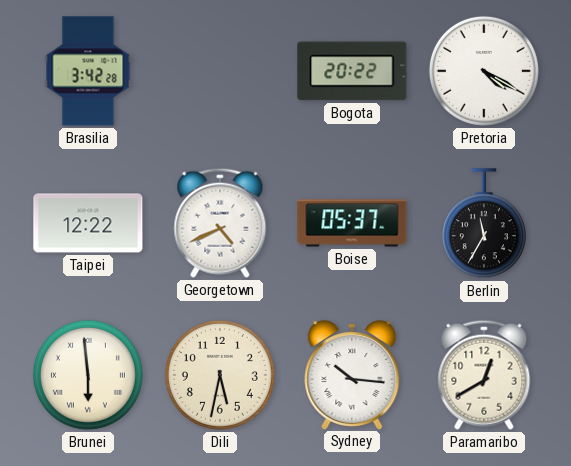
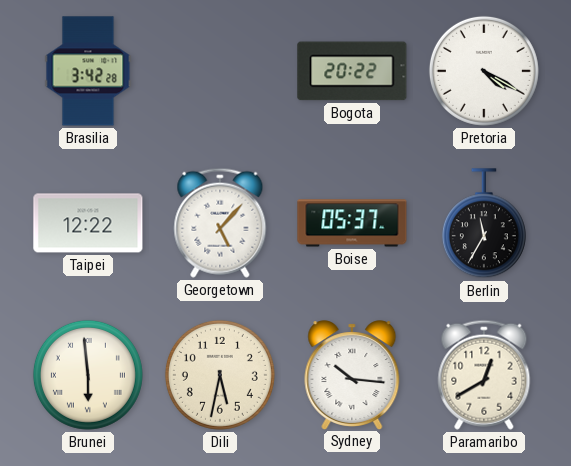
Georgetown: 4:41 -> 5:07 (220, 223)
